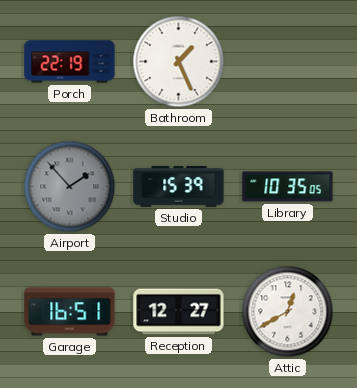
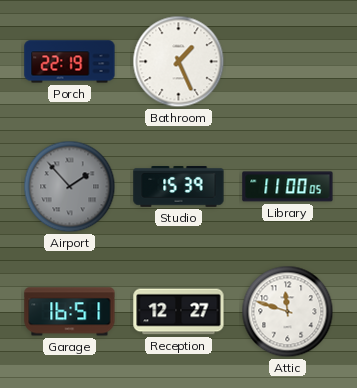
Library: 10:35 -> 11:00 (288, 187)
Attic: 12:40 -> 11:48 (288, 312)
